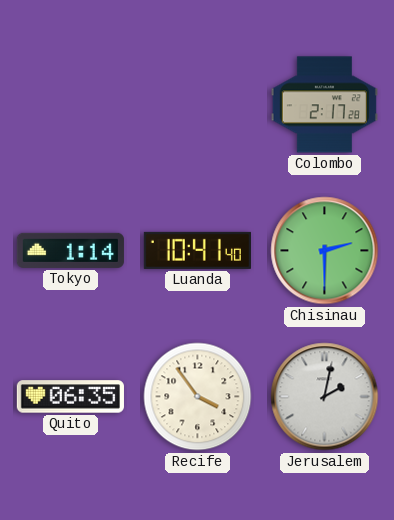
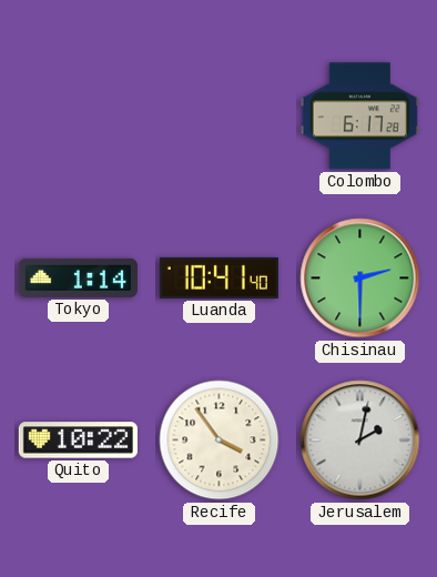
Colombo: 2:17 -> 6:17 (359, 117)
Quito: 06:35 -> 10:22 (78, 441)
